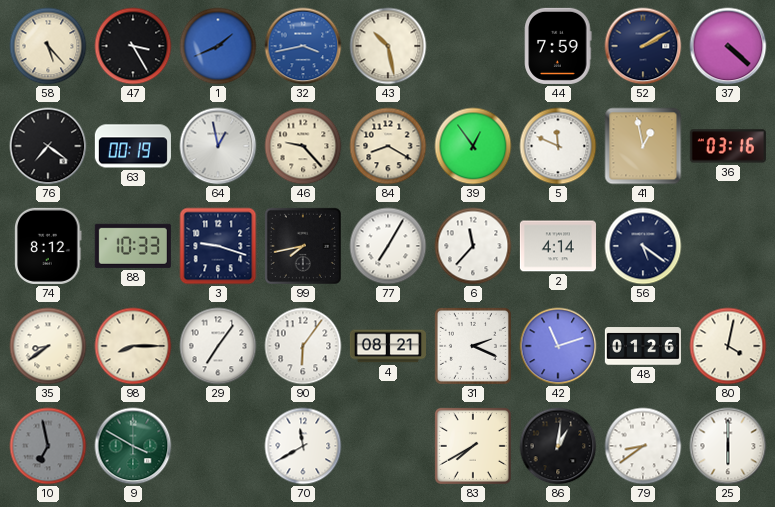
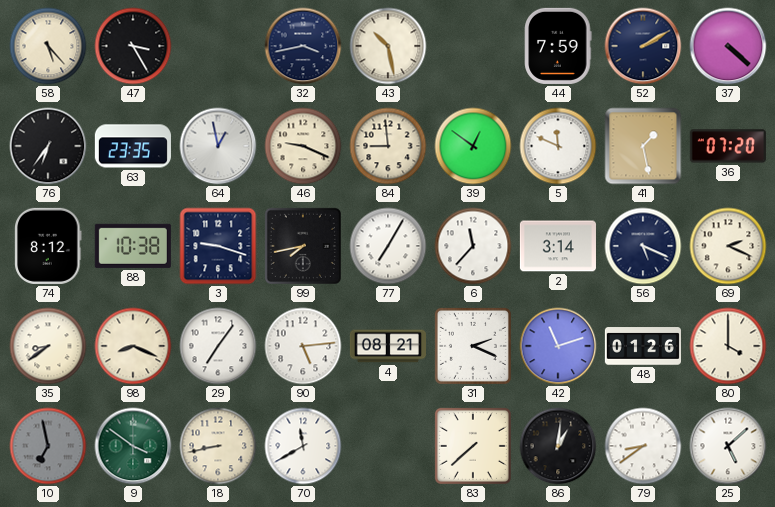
1: 1:41 -> none (218, 46)
32 dial: blue -> navy (303, 46)
76: 7:21 -> 6:36 (48, 146)
63: 00:19 -> 23:35 (133, 146)
46: 9:23 -> 9:19 (303, 146)
84: 8:20 -> 8:59 (388, 146)
39: 12:54 -> 12:51 (473, 146)
41: 12:58 -> 1:28 (643, 146)
36: 03:16 -> 07:20 (728, 146)
88: 10:33 -> 10:38 (133, 246)
2: 4:14 -> 3:14 (558, 246)
56: 5:21 -> 5:19 (643, 246)
69: none -> 2:19 (728, 246)
98: 8:15 -> 8:19 (133, 346)
90: 6:06 -> 5:14 (303, 346)
80: 4:02 -> 4:00 (728, 346)
9: 3:50 -> 3:51 (133, 446)
18: none -> 8:43 (218, 446)
83: 7:40 -> 7:38 (473, 446)
25: 6:00 -> 5:08 (728, 446)
